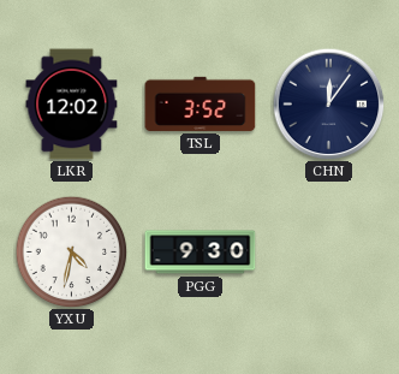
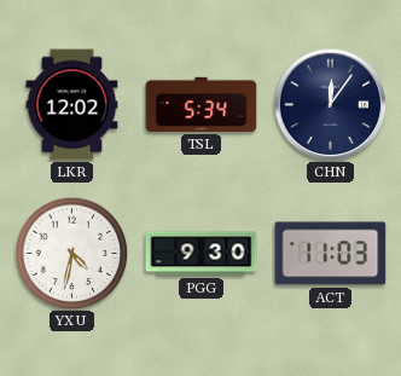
TSL: 3:52 -> 5:34 (202, 104)
ACT: none -> 11:03 (331, 254)
